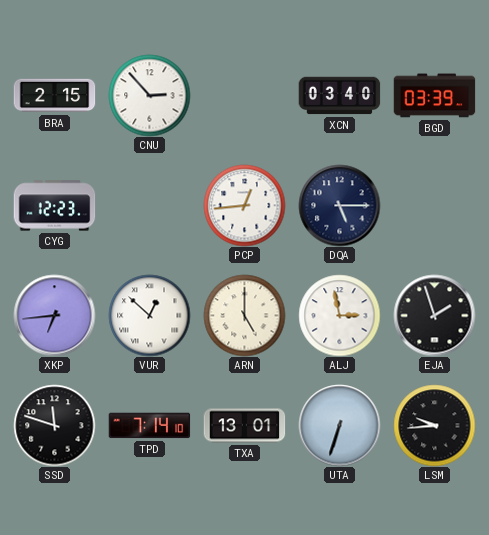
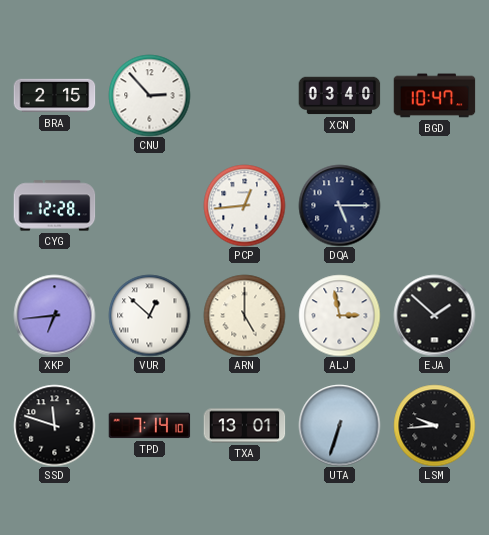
BGD: 03:39 -> 10:47 (434, 96)
CYG: 12:23 -> 12:28 (54, 206)
EJA: 1:57 -> 1:52 (434, 315)
